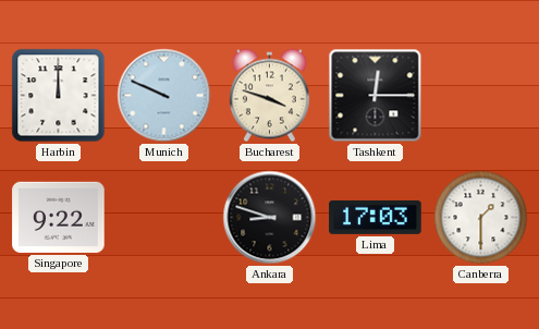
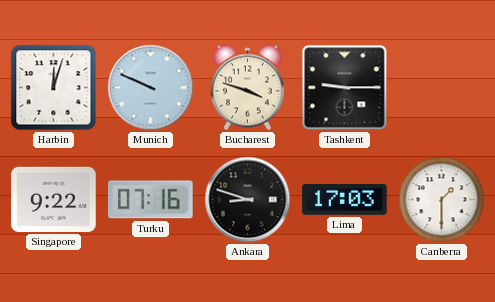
Harbin: 12:00 -> 12:03 (54, 88)
Tashkent: 12:15 -> 9:15 (345, 88)
Turku: none -> 07:16 (151, 200)
